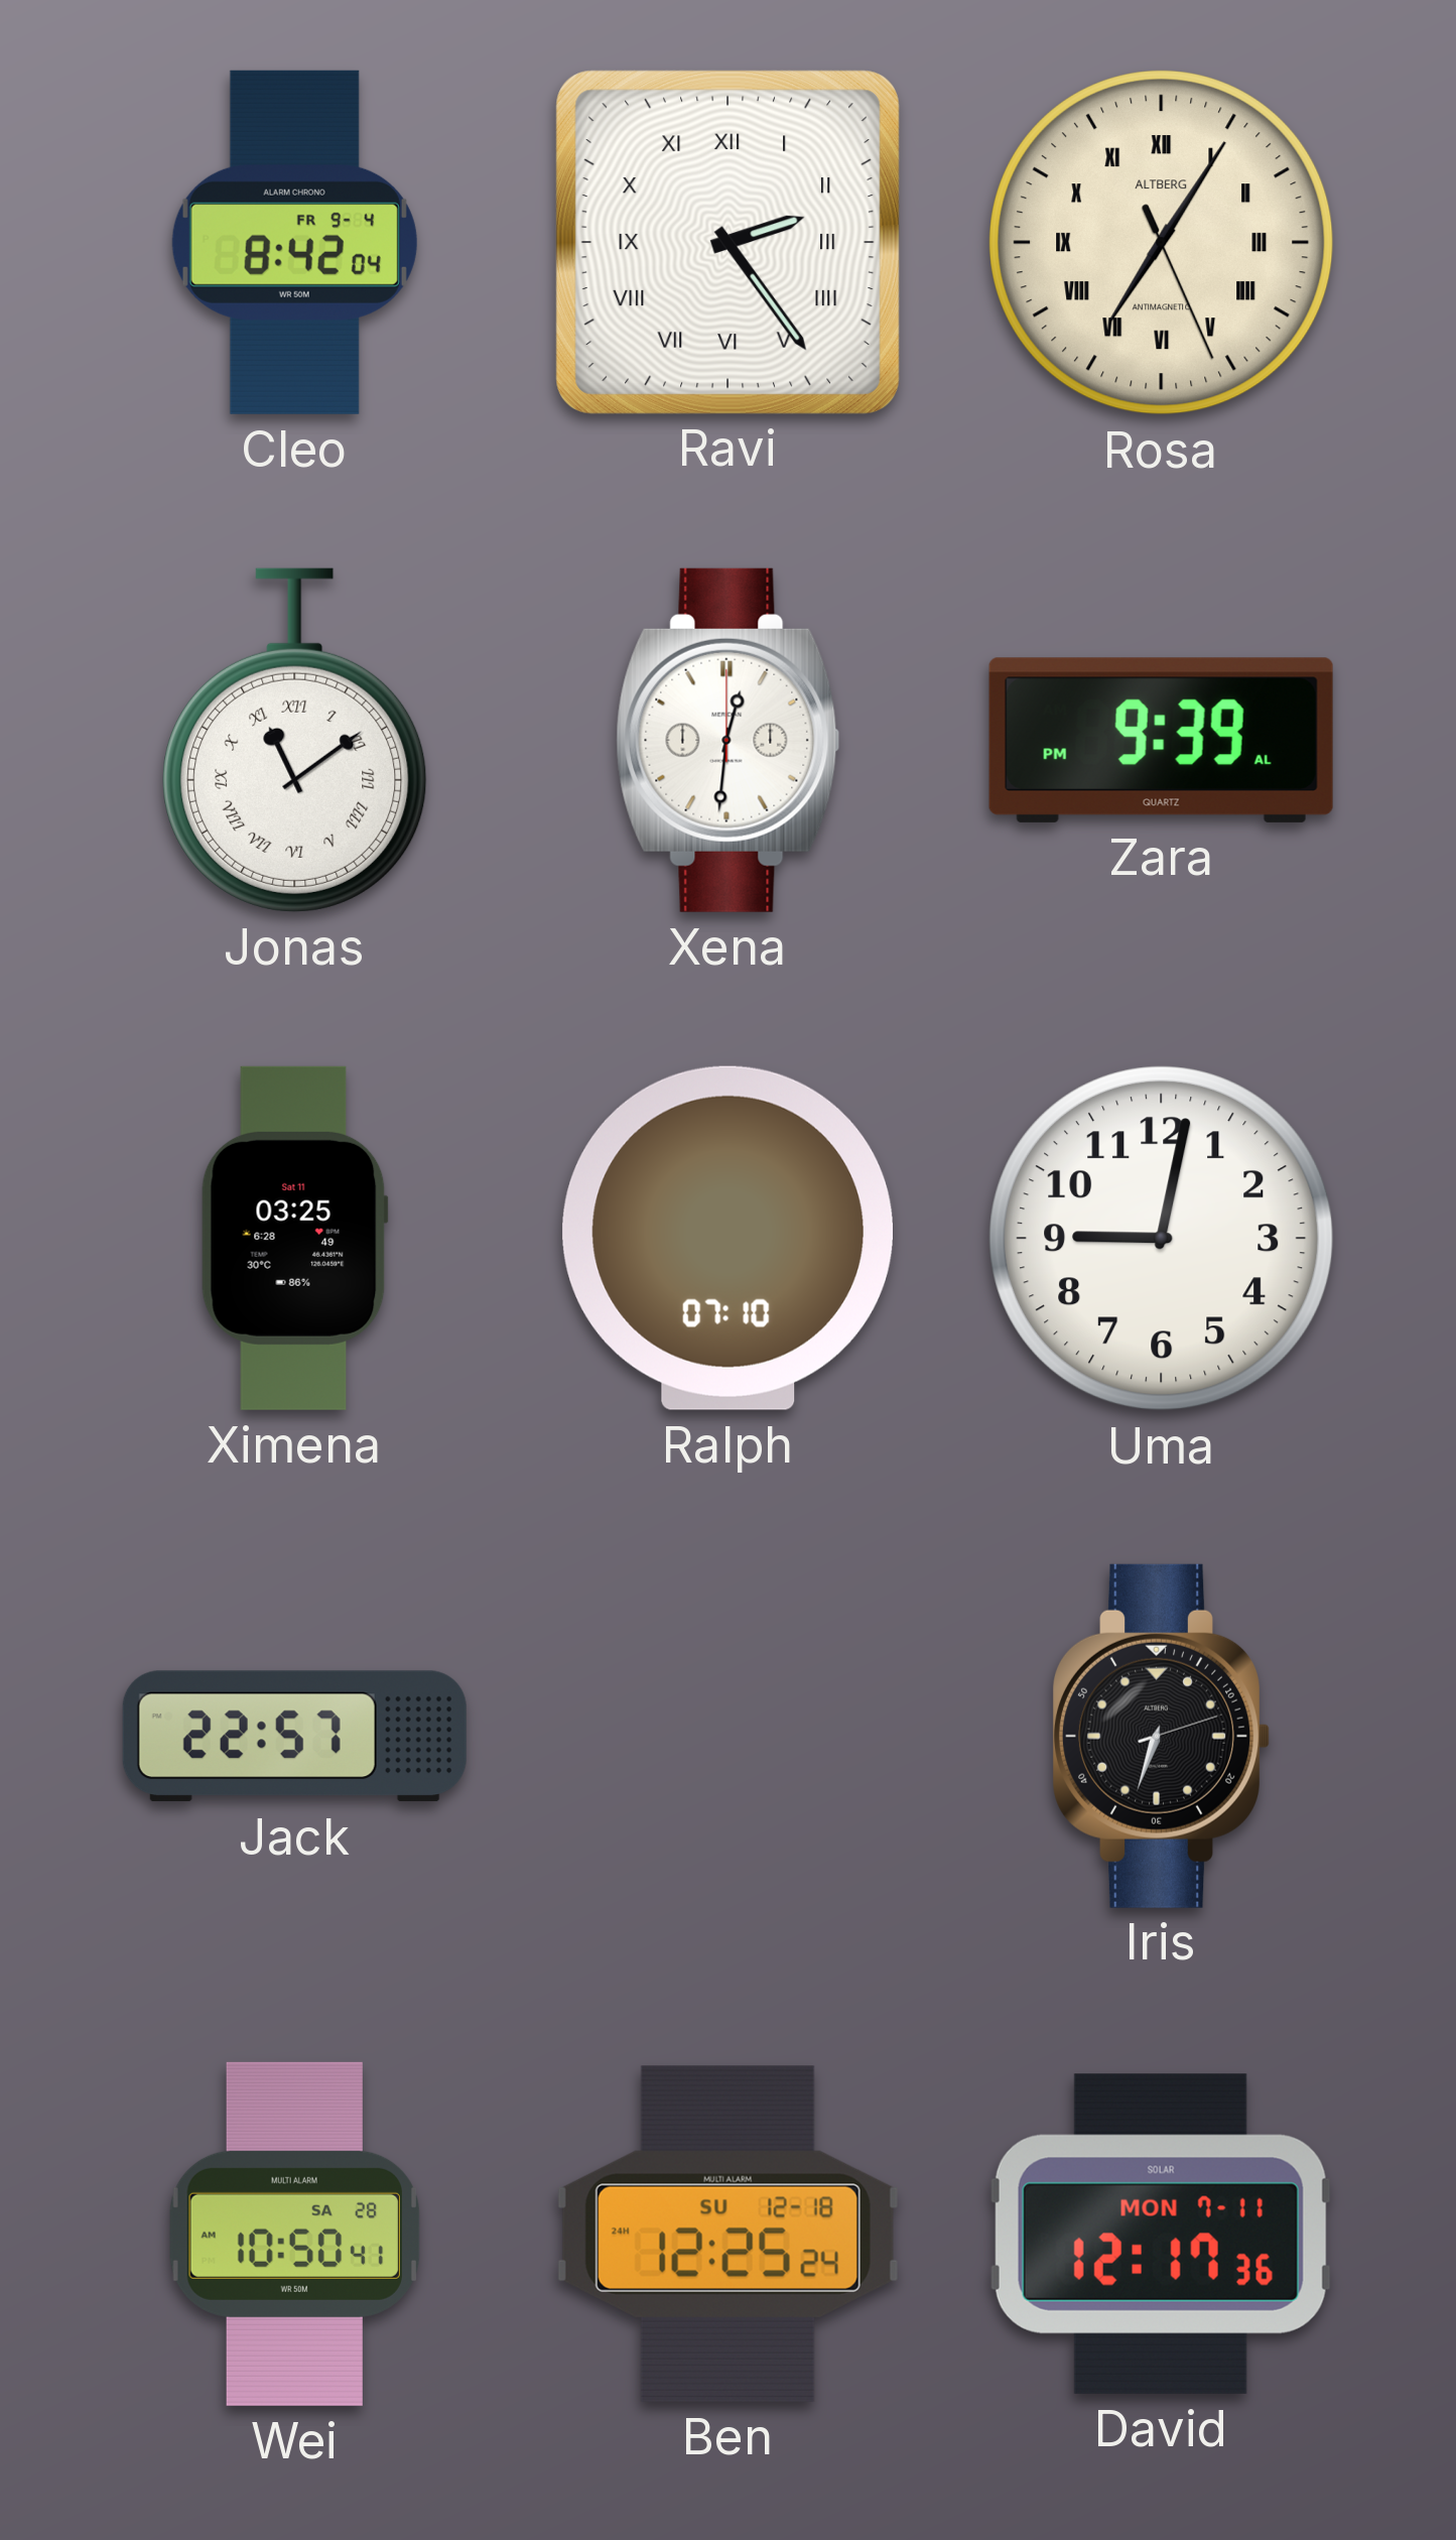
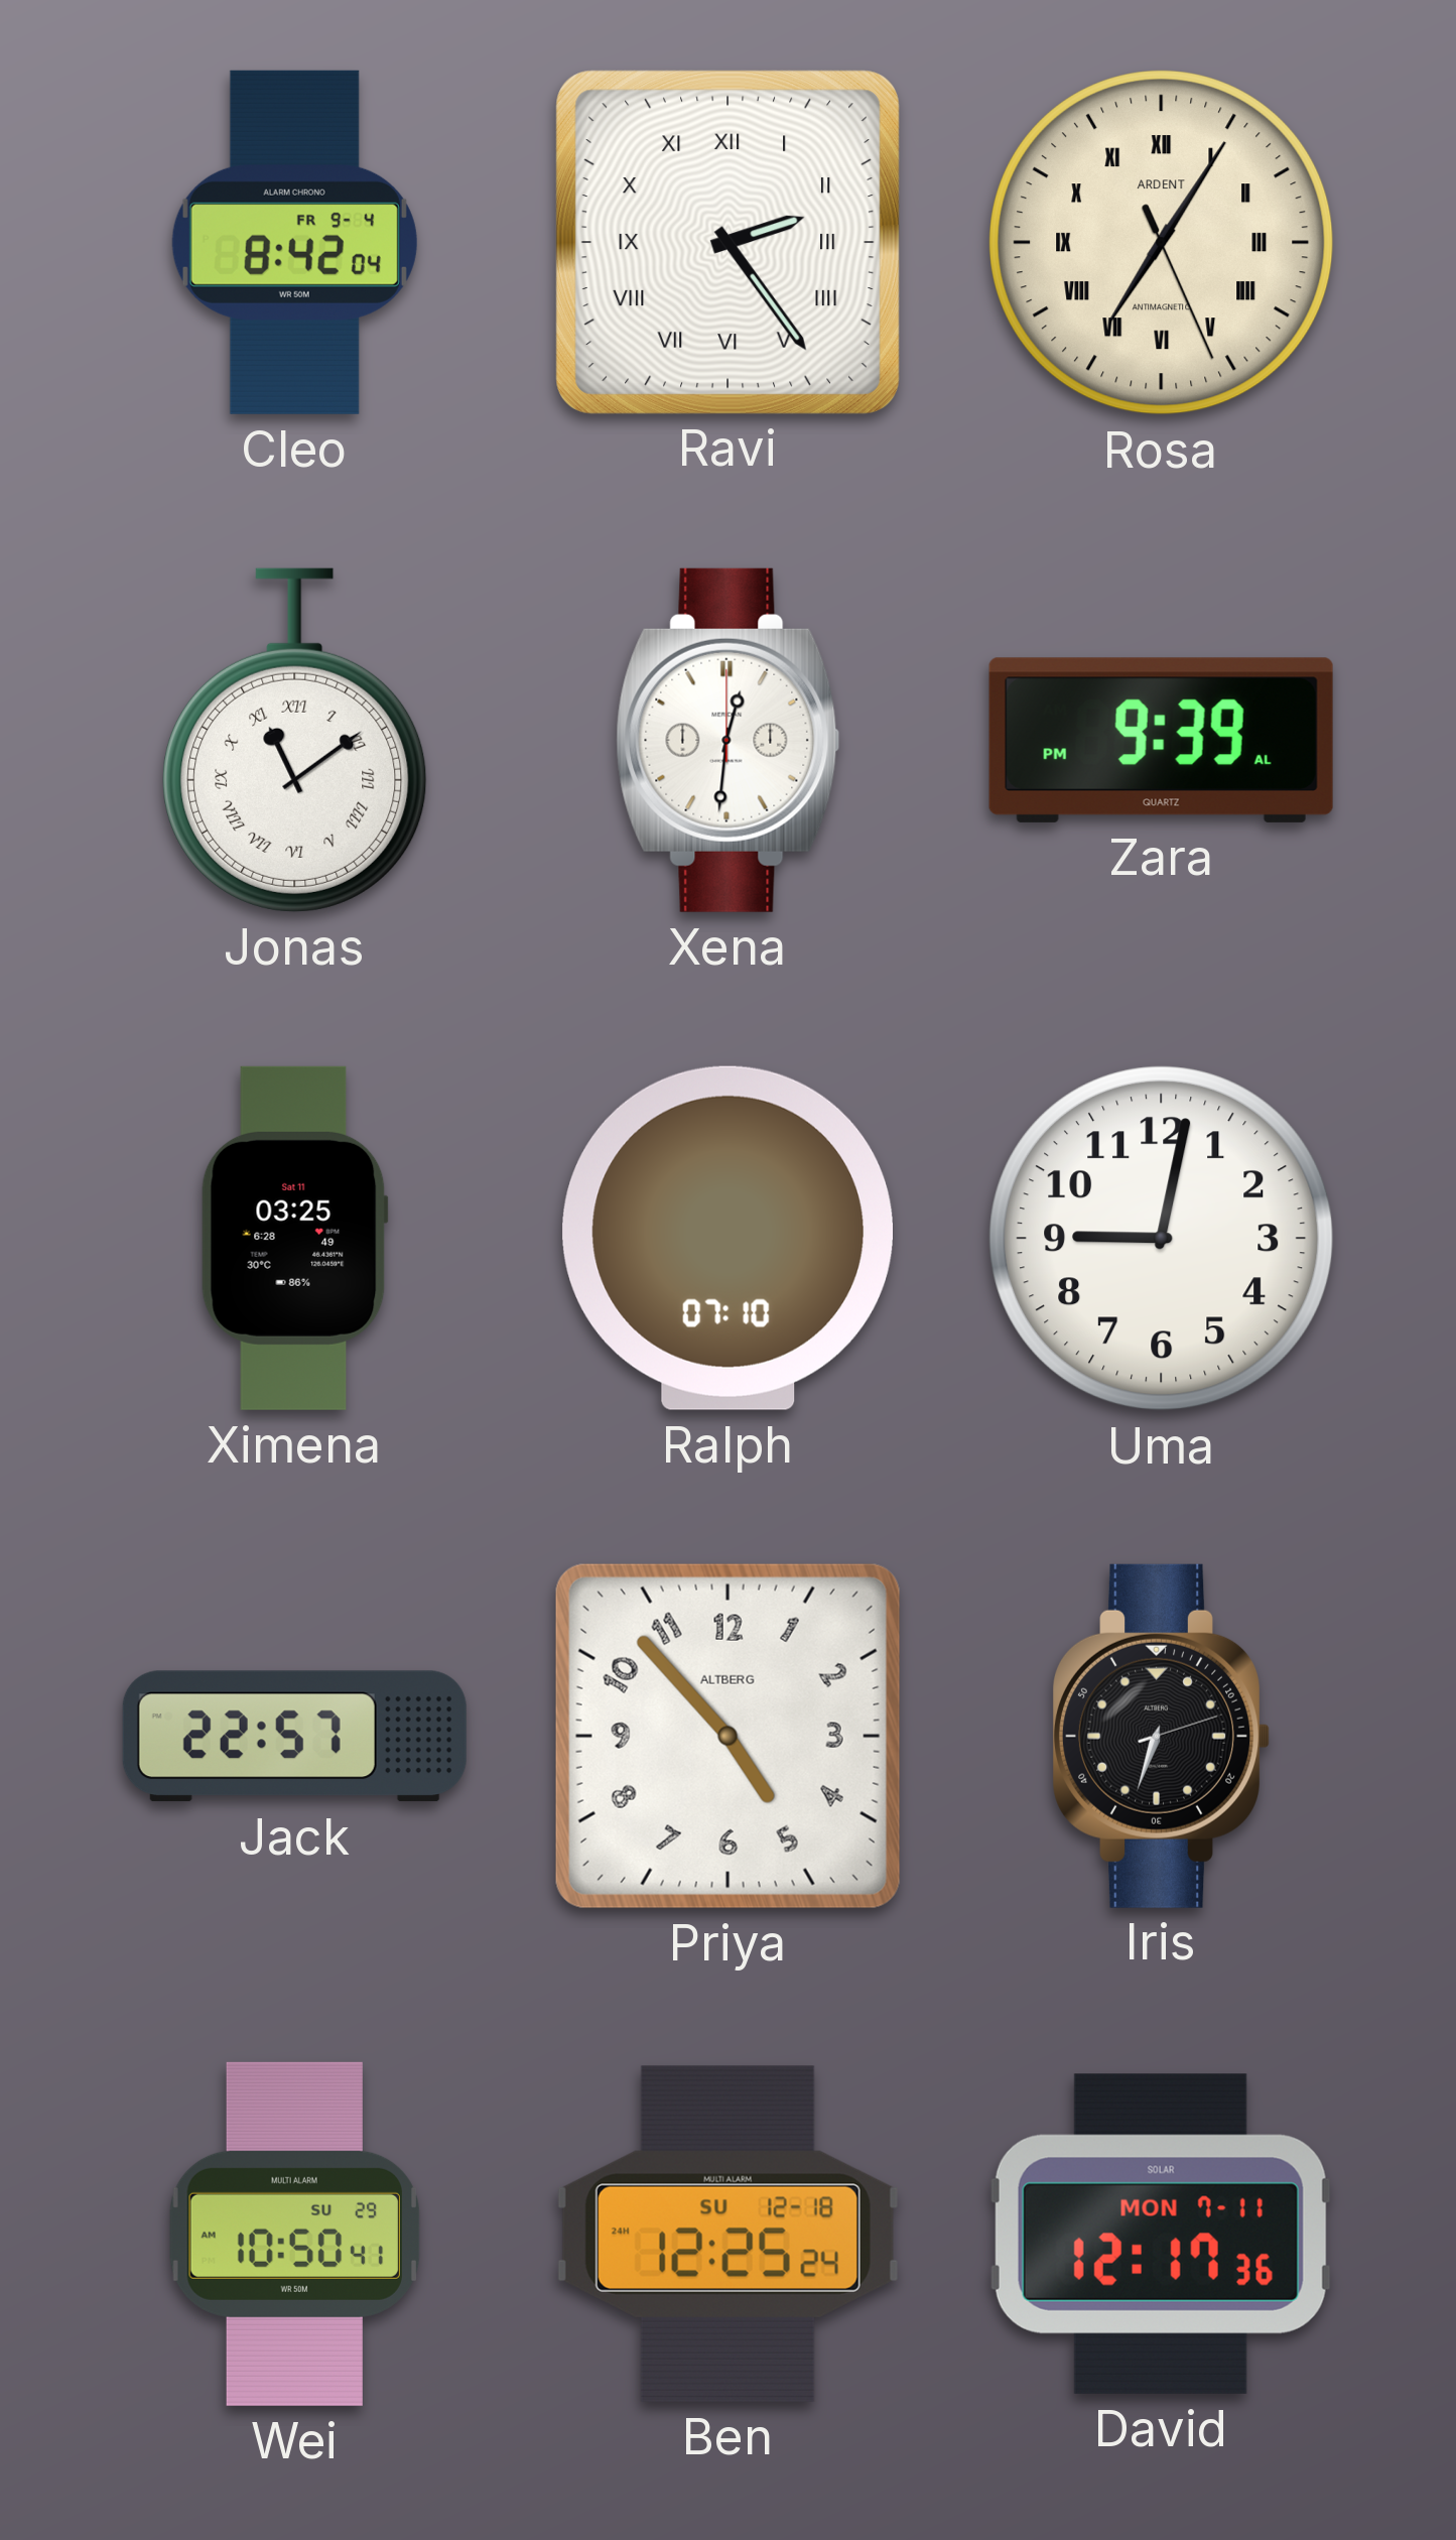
Rosa brand: ALTBERG -> ARDENT (1162, 243)
Priya: none -> 4:53 (727, 1736)
Wei date: SA 28 -> SU 29 (294, 2234)
